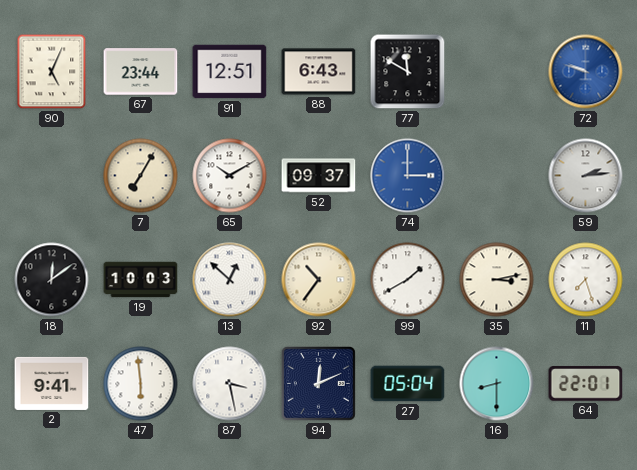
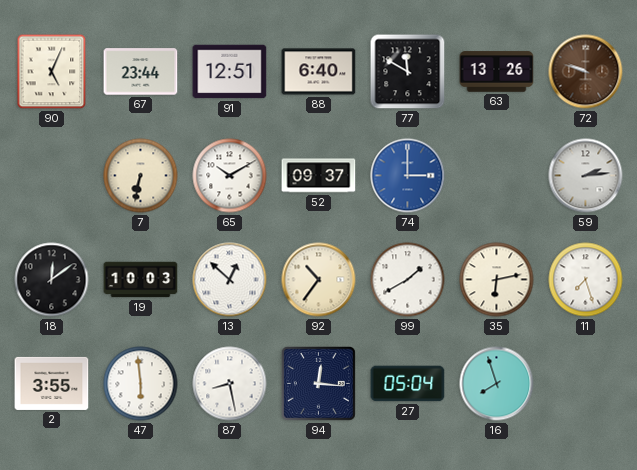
88: 6:43 -> 6:40 (319, 72)
63: none -> 13:26 (497, 72)
72 dial: blue -> brown (586, 72)
7: 7:05 -> 6:32 (141, 176)
35: 3:13 -> 6:13 (497, 280)
2: 9:41 -> 3:55 (52, 383)
87: 3:28 -> 8:28 (230, 384)
94: 12:11 -> 12:16 (318, 383)
16: 8:30 -> 7:57 (497, 384)
64: 22:01 -> none (586, 384)
